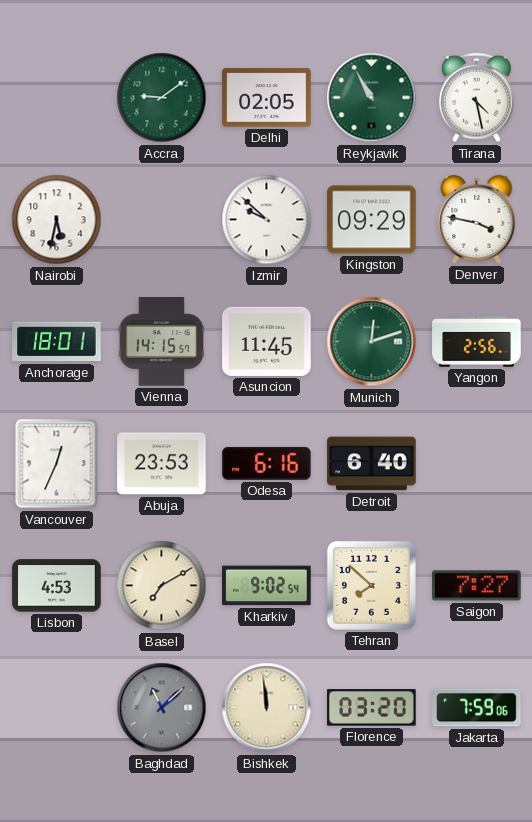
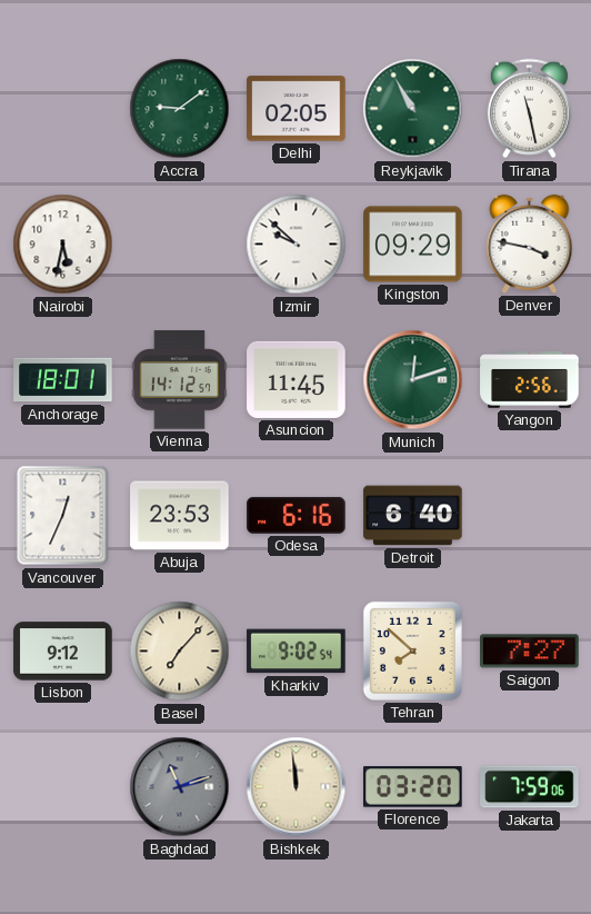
Tirana: 4:28 -> 11:28 (529, 109)
Vienna: 14:15 -> 14:12 (180, 380)
Lisbon: 4:53 -> 9:12 (63, 652)
Basel: 7:10 -> 7:07 (180, 652)
Baghdad: 11:08 -> 11:12 (180, 787)
